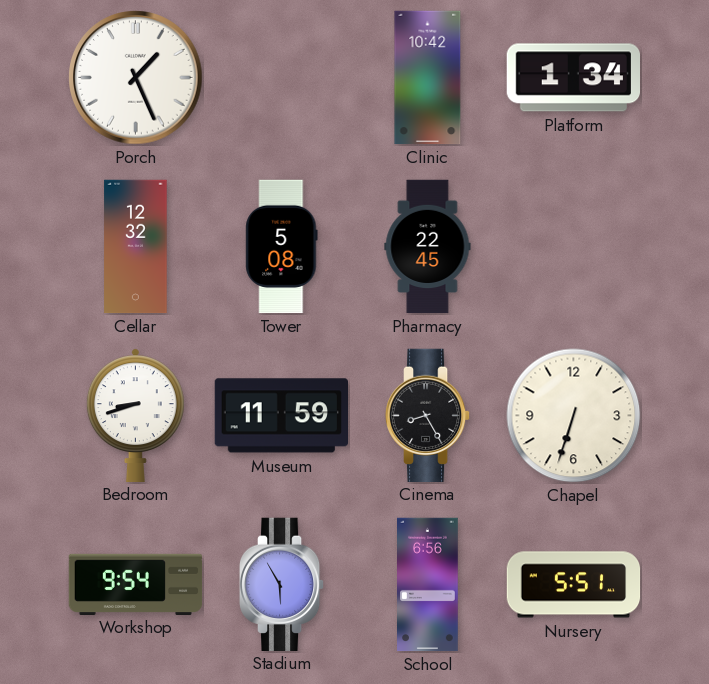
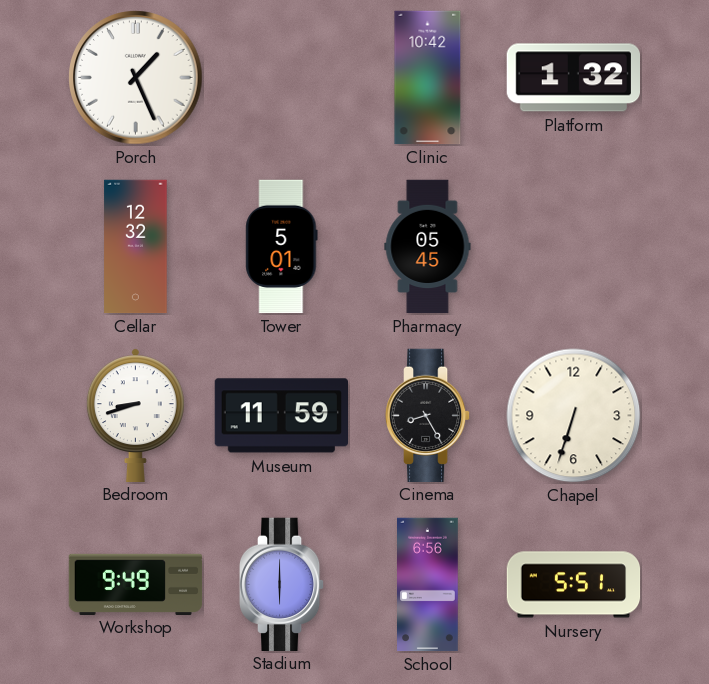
Platform: 1:34 -> 1:32 (573, 78)
Tower: 5:08 -> 5:01 (282, 247)
Pharmacy: 22:45 -> 05:45 (428, 247)
Workshop: 9:54 -> 9:49 (136, 584)
Stadium: 5:55 -> 6:00 (282, 584)
